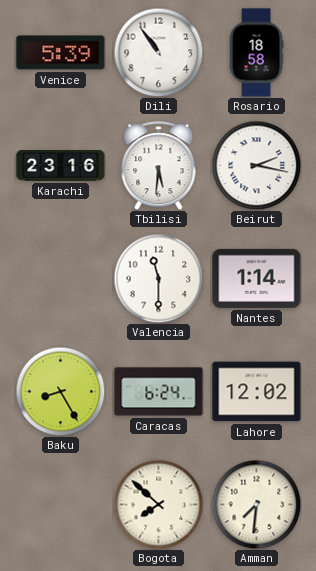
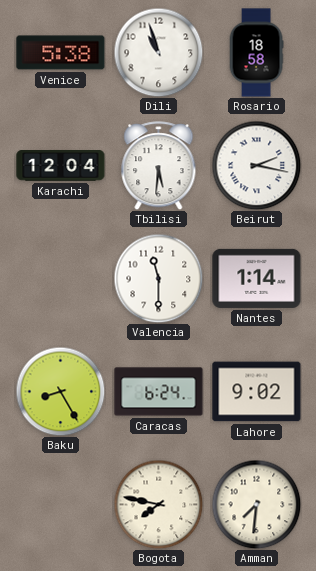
Venice: 5:39 -> 5:38 (61, 53)
Dili: 10:54 -> 10:57 (158, 52)
Karachi: 23:16 -> 12:04 (61, 166)
Lahore: 12:02 -> 9:02 (257, 392)
Bogota: 7:52 -> 7:47 (158, 504)
